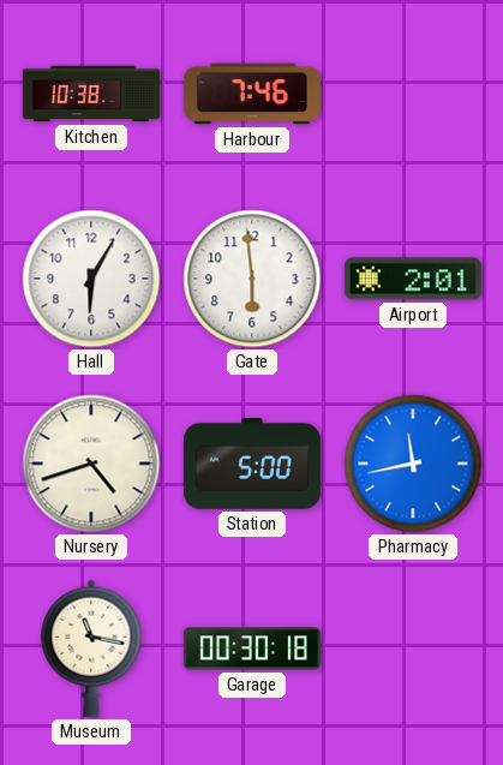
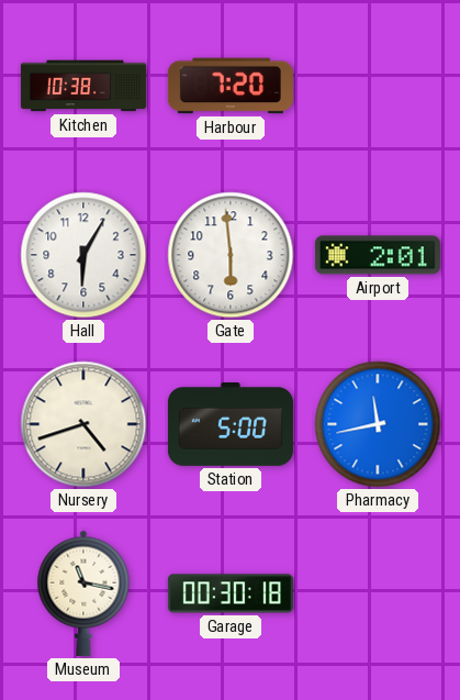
Harbour: 7:46 -> 7:20 (231, 86)
